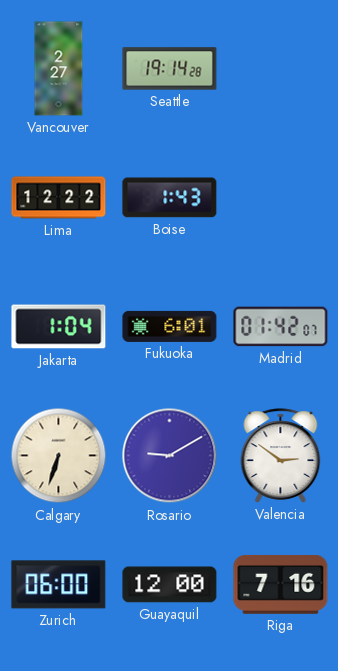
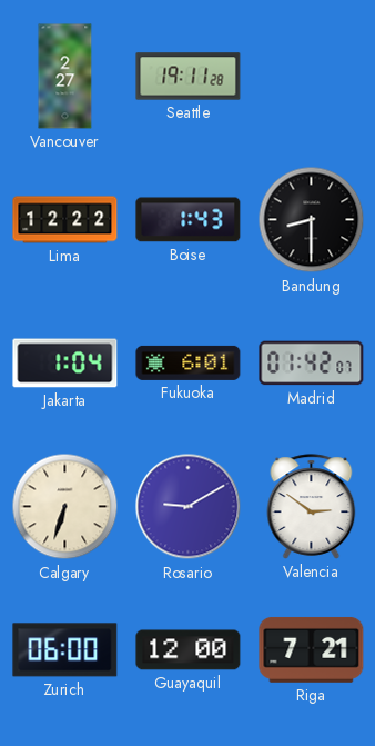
Seattle: 19:14 -> 19:11 (189, 77)
Bandung: none -> 8:30 (312, 220)
Riga: 7:16 -> 7:21 (312, 649)
